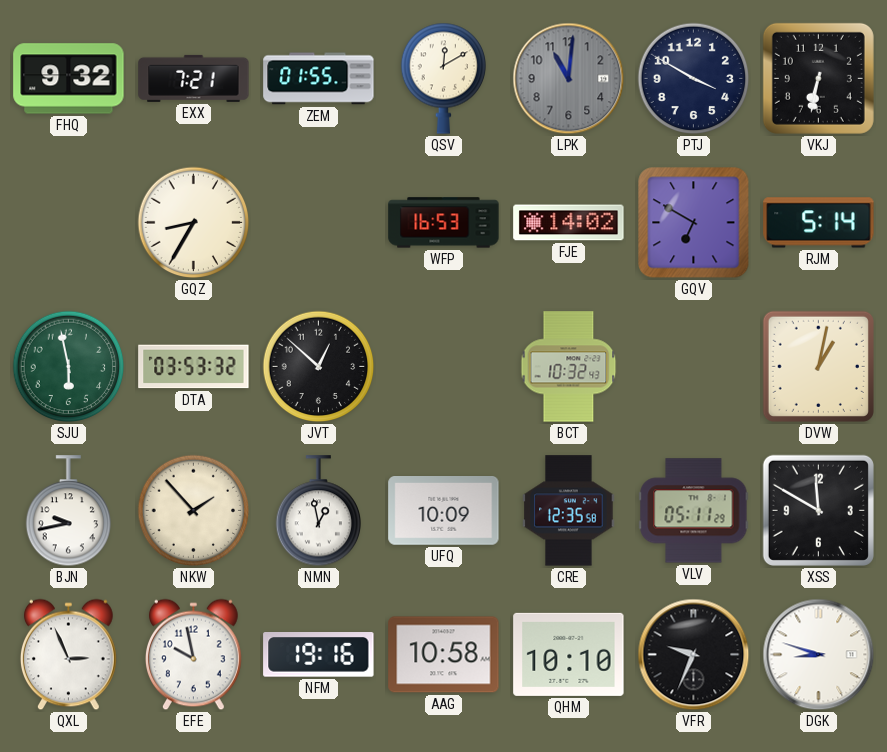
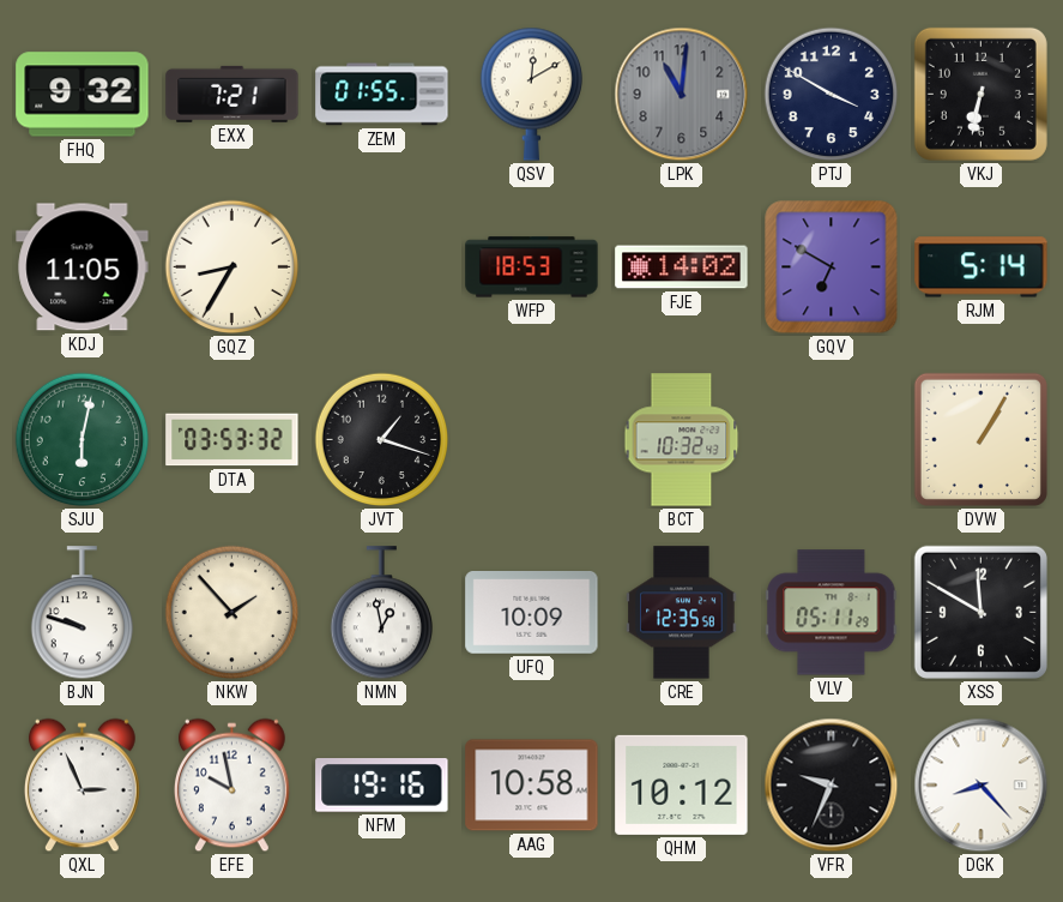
KDJ: none -> 11:05 (83, 267)
WFP: 16:53 -> 18:53 (532, 267)
SJU: 5:58 -> 6:02 (83, 440)
JVT: 12:52 -> 1:18 (382, 440)
DVW: 1:02 -> 1:05 (980, 439)
BJN: 9:43 -> 9:48 (81, 613)
QHM: 10:10 -> 10:12 (682, 784)
DGK: 8:48 -> 8:23 (982, 786)
